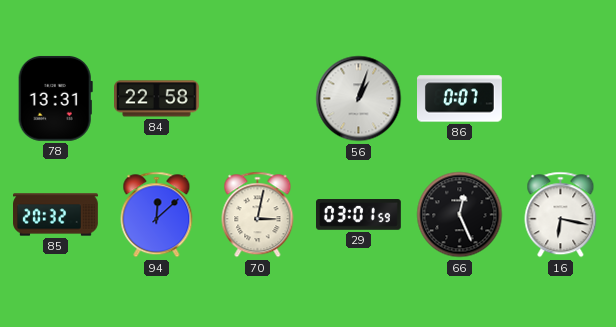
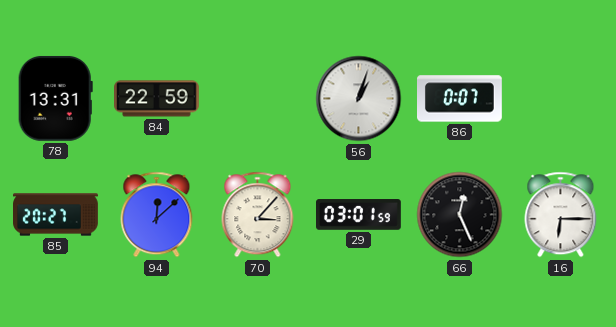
84: 22:58 -> 22:59 (157, 99)
85: 20:32 -> 20:27 (56, 215)
70: 3:02 -> 3:07 (258, 215)
16: 6:17 -> 6:15 (561, 215)
